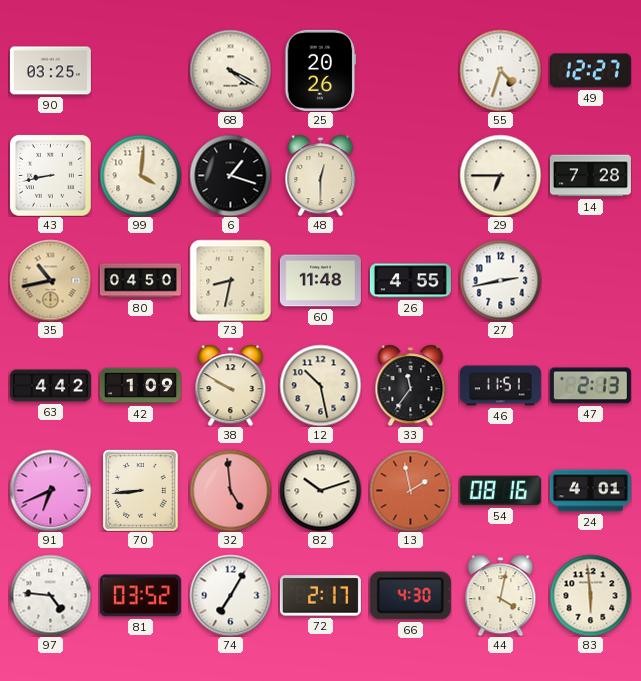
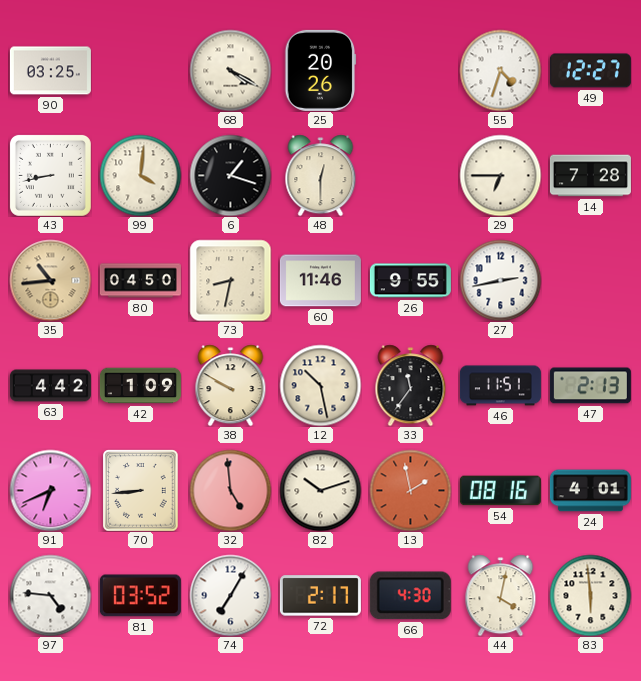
35: 10:43 -> 10:44 (50, 280)
60: 11:48 -> 11:46 (320, 281)
26: 4:55 -> 9:55 (410, 281)
